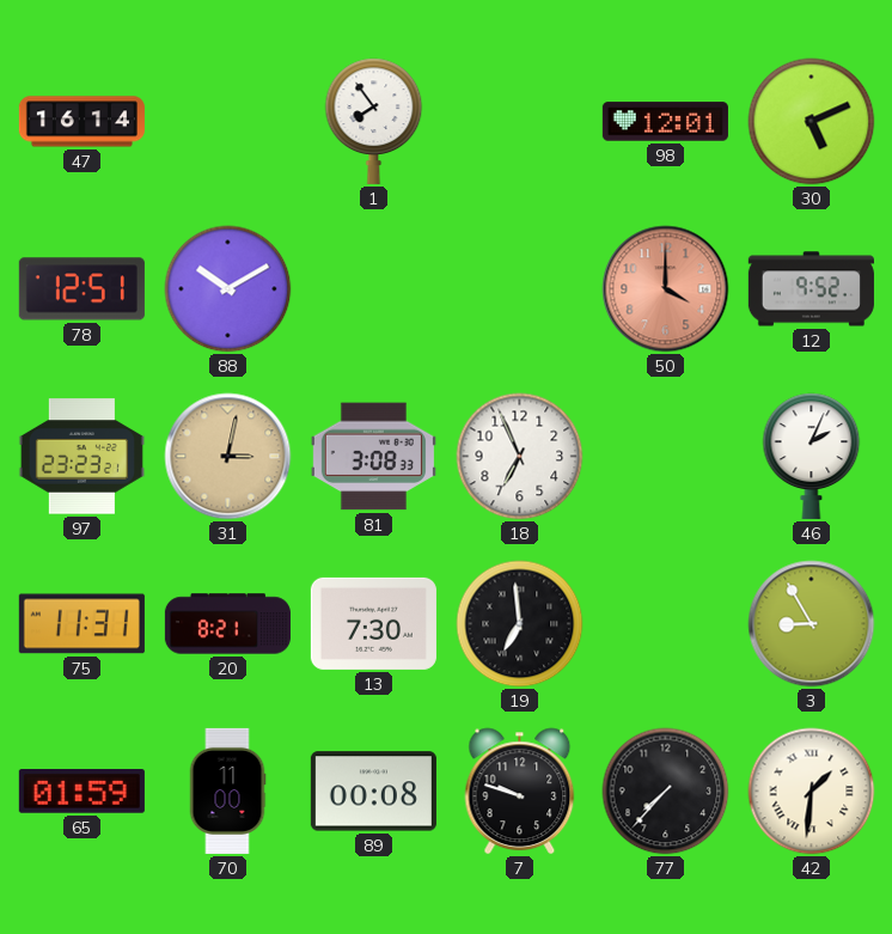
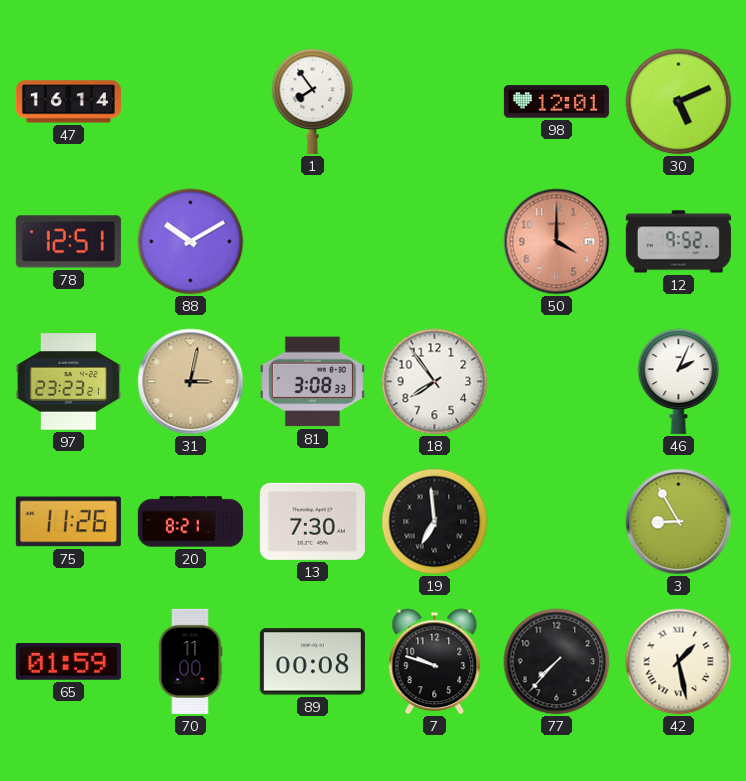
18: 6:56 -> 7:54 (435, 382)
75: 11:31 -> 11:26 (68, 522)
42: 1:31 -> 1:28 (679, 662)
